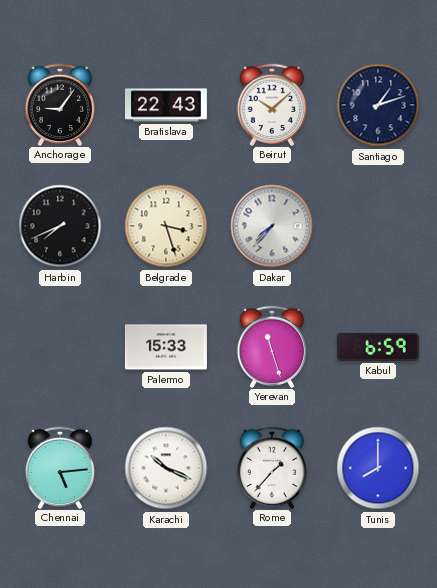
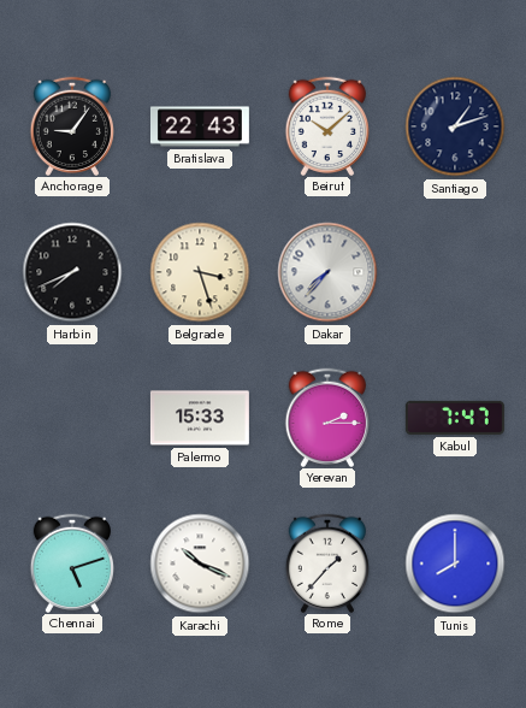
Yerevan: 11:27 -> 2:15 (326, 417)
Kabul: 6:59 -> 7:47 (455, 418)
Chennai: 5:14 -> 5:12 (71, 562)
